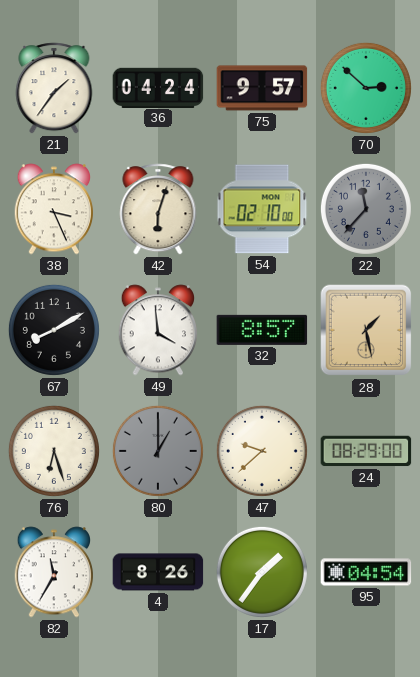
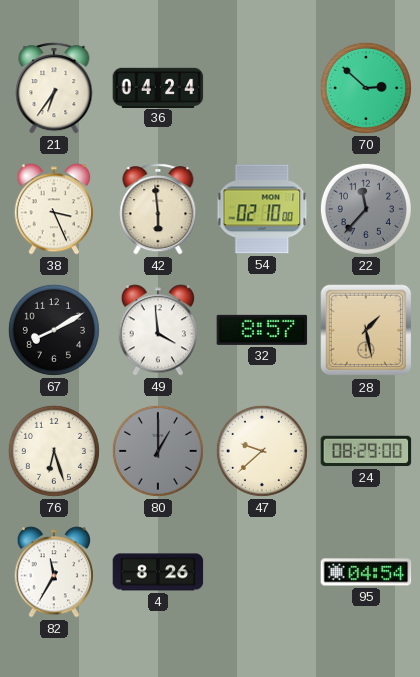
21: 1:36 -> 6:36 (54, 88)
75: 9:57 -> none (262, 88)
42: 6:03 -> 5:59 (158, 209)
17: 1:36 -> none (262, 572)
